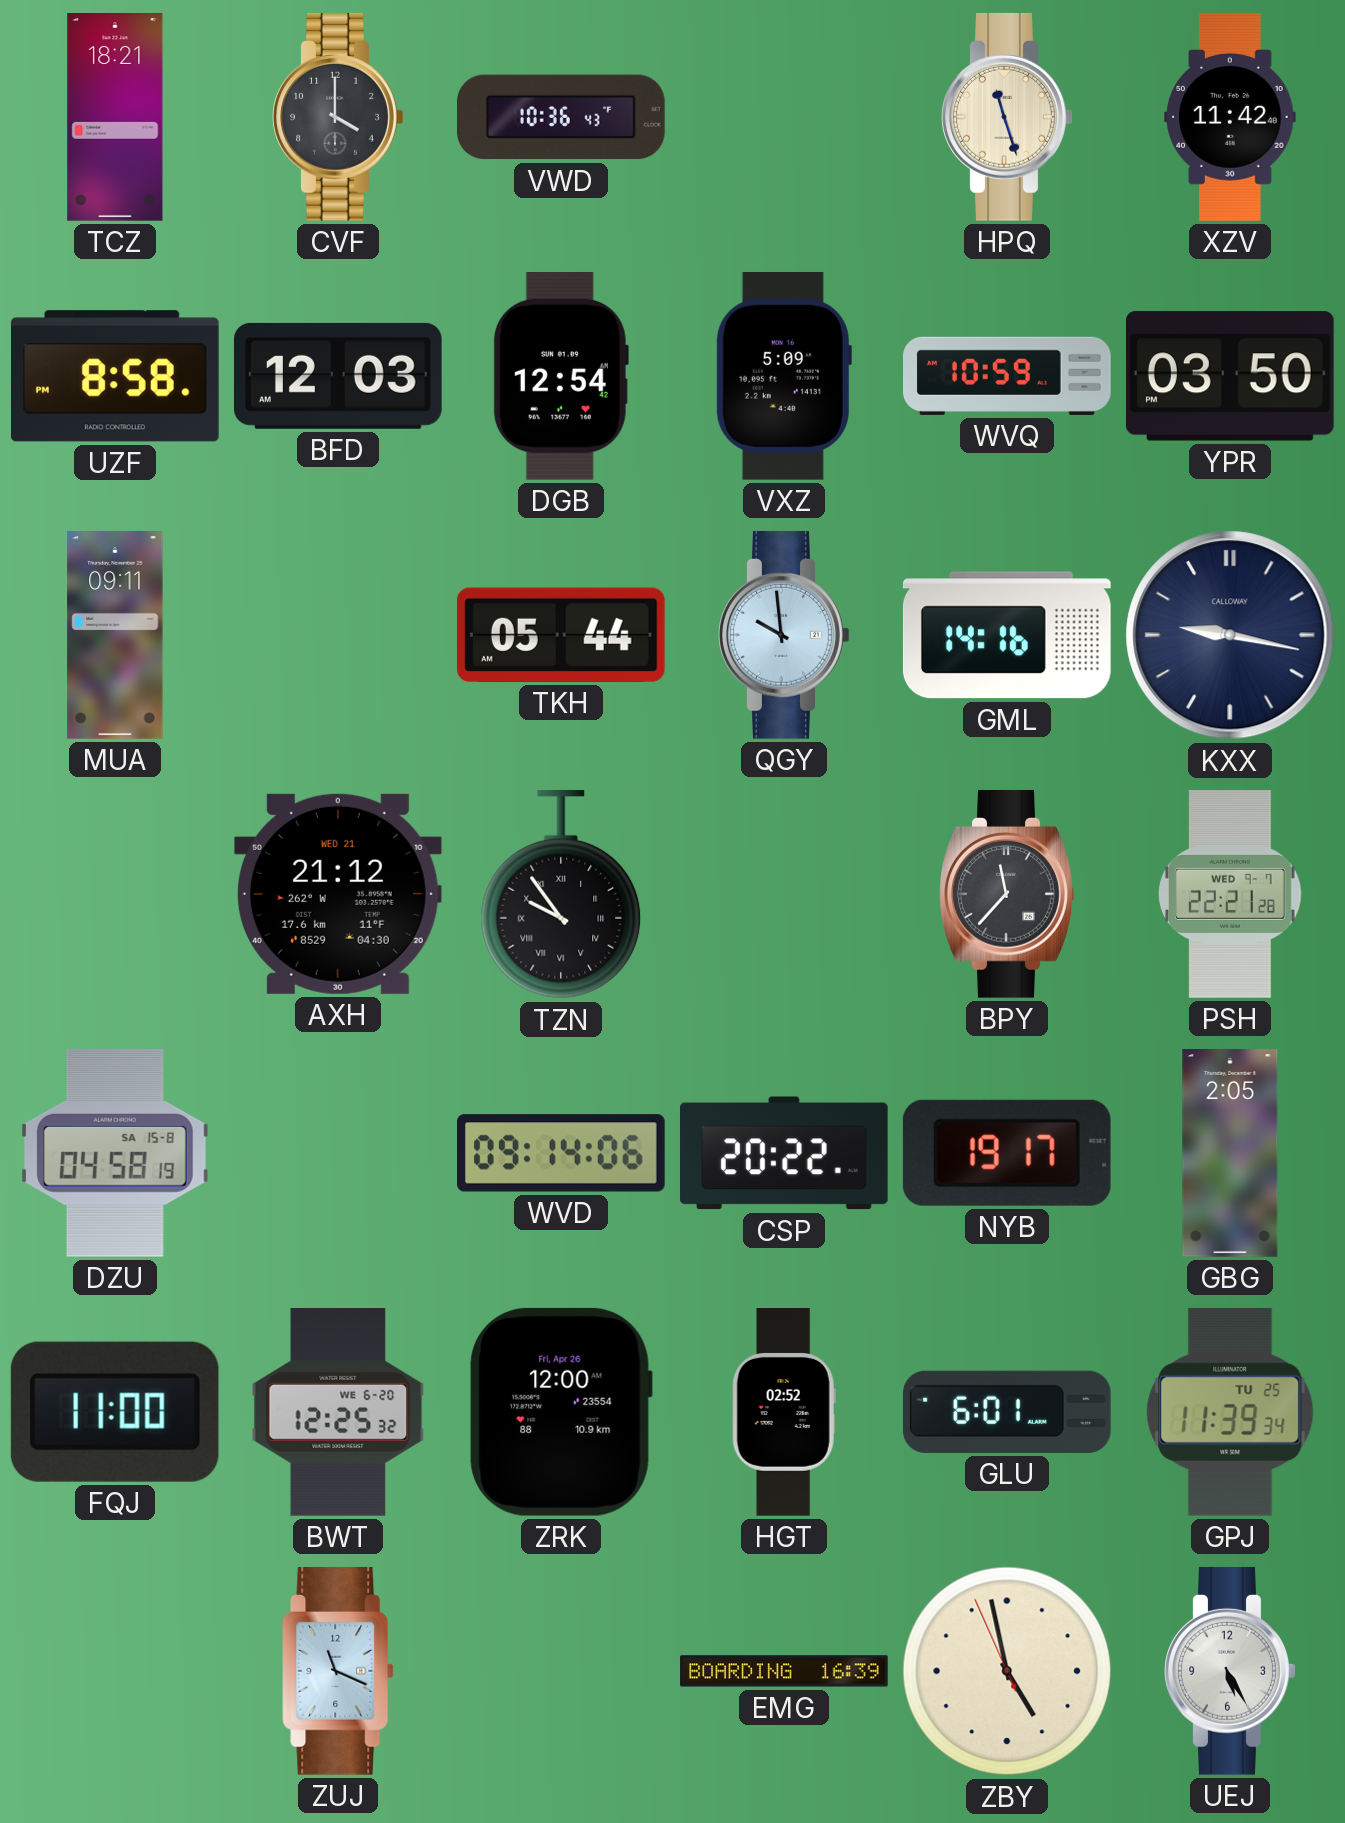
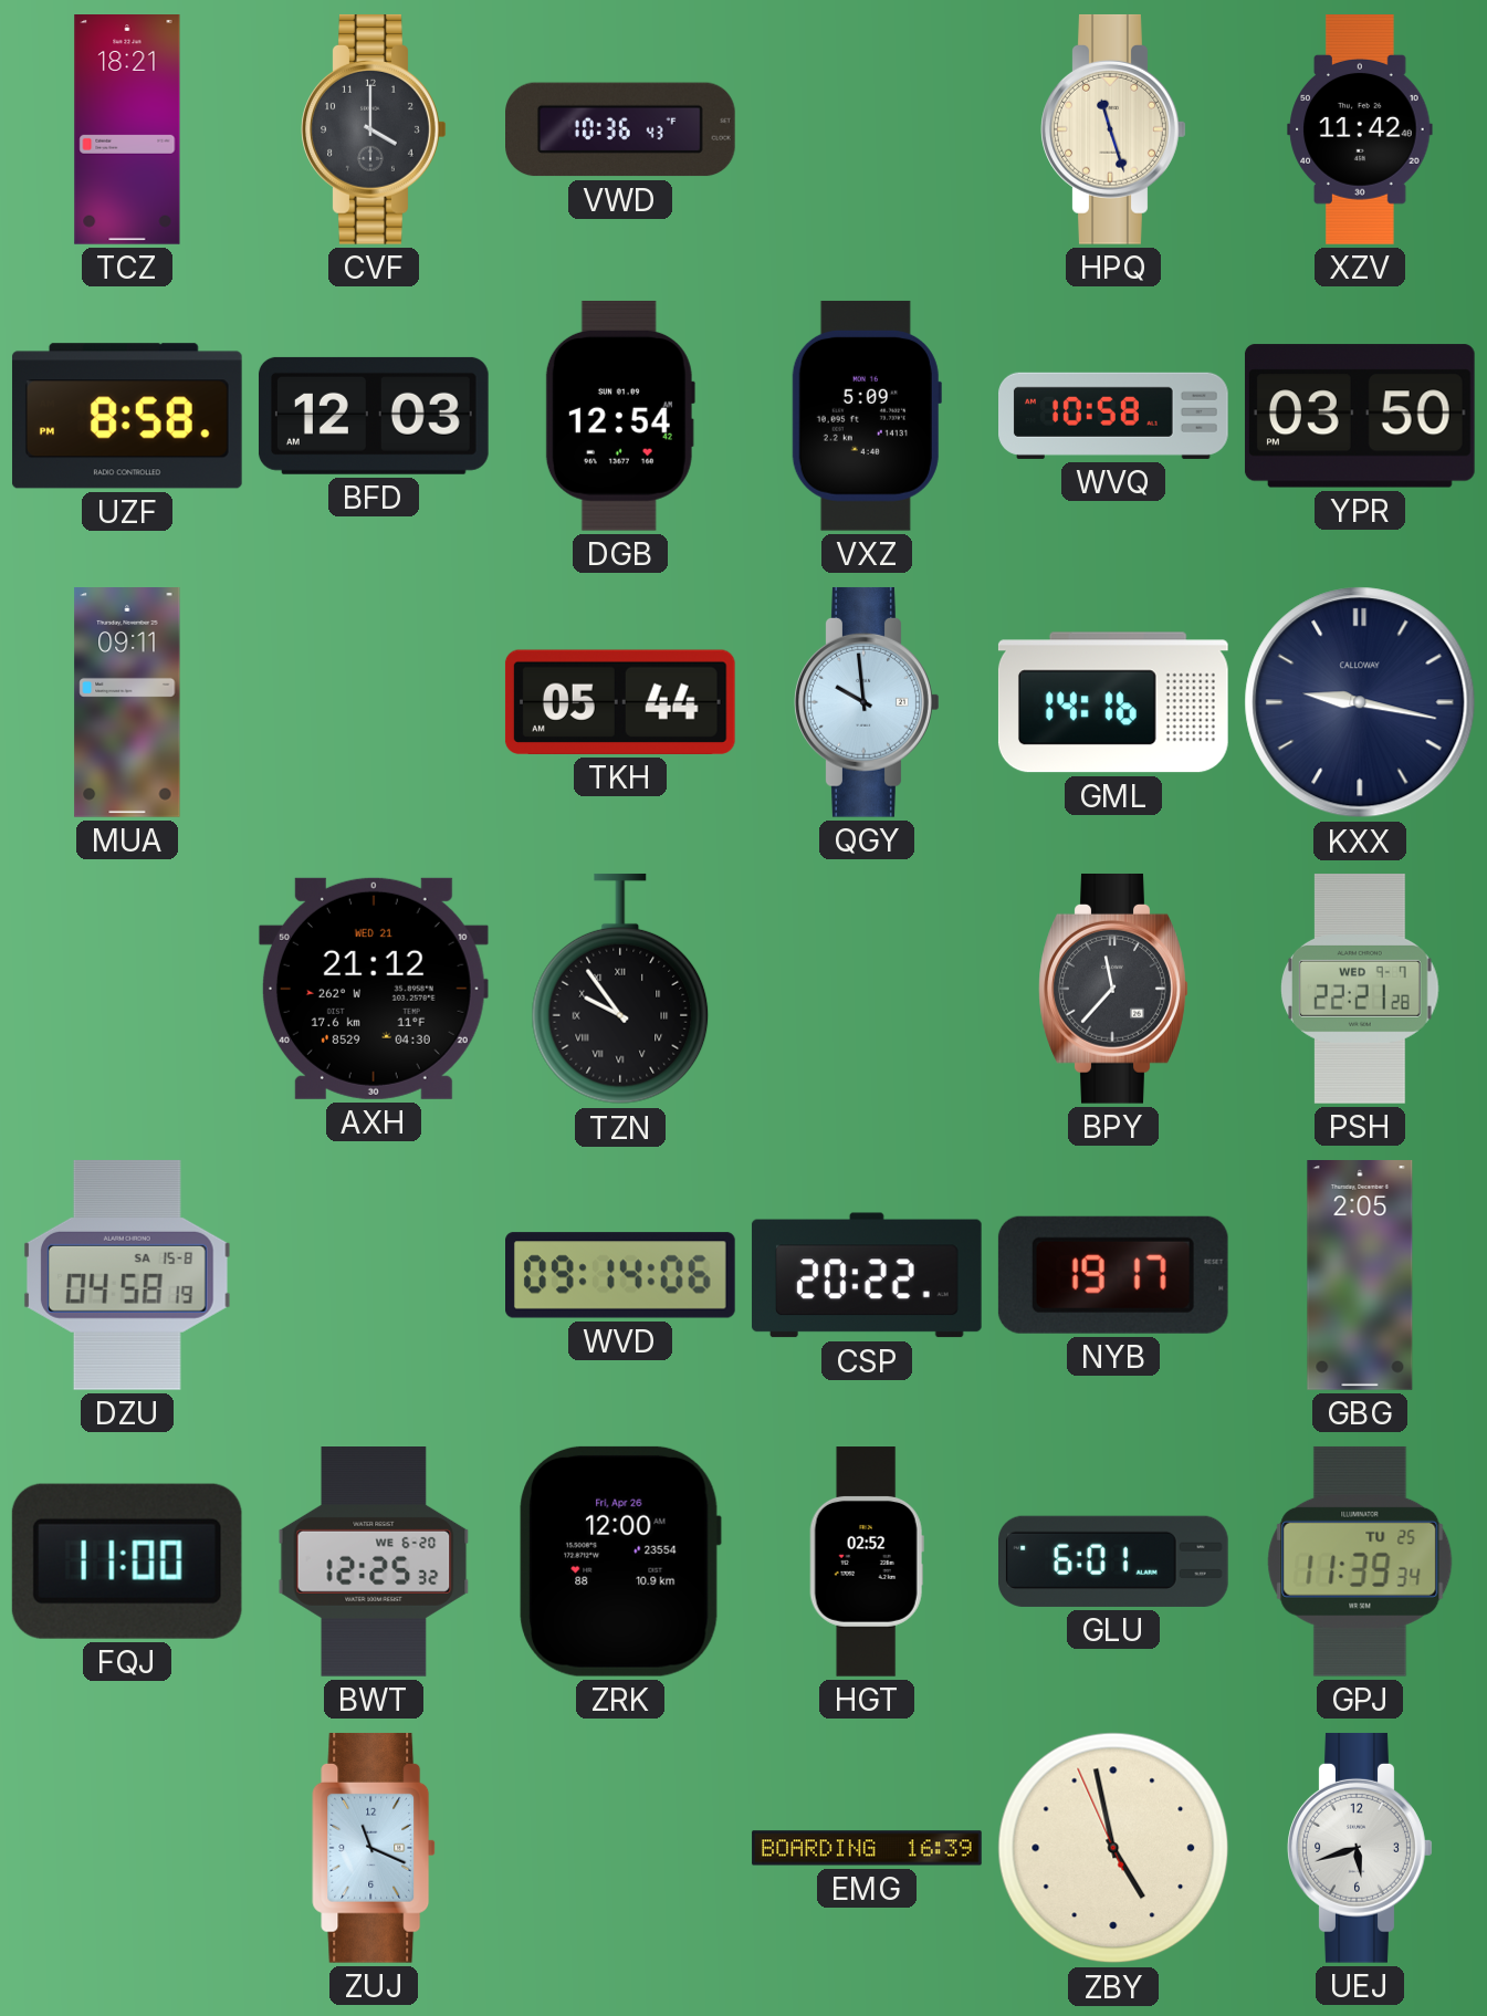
WVQ: 10:59 -> 10:58 (1114, 416)
UEJ: 5:25 -> 5:42 (1360, 1848)
